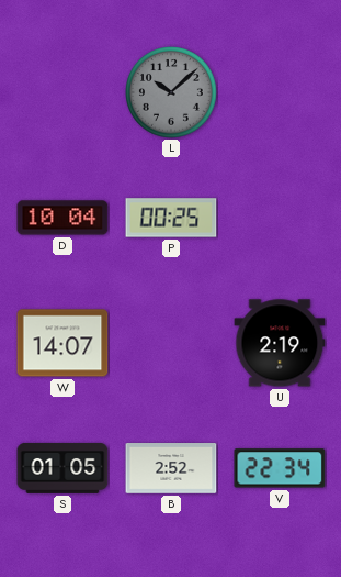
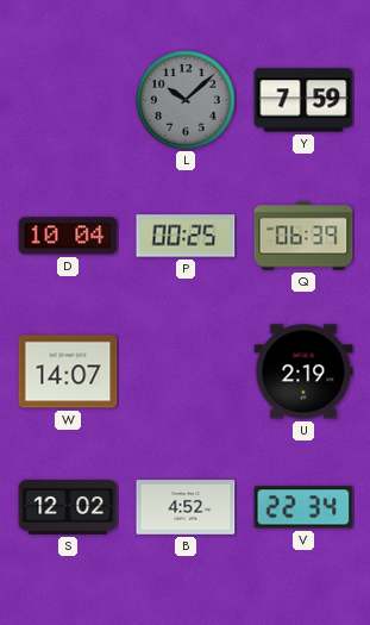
Y: none -> 7:59 (303, 100)
Q: none -> 06:39 (303, 236)
S: 01:05 -> 12:02 (68, 507)
B: 2:52 -> 4:52 (186, 508)
